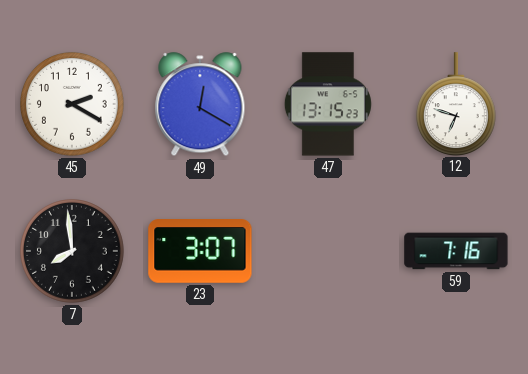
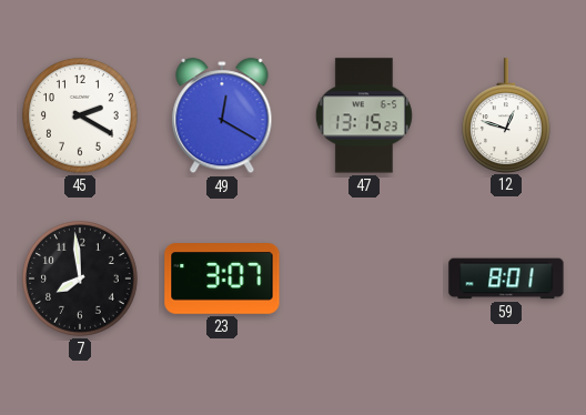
12: 6:48 -> 12:48 (506, 115)
59: 7:16 -> 8:01 (506, 279)
